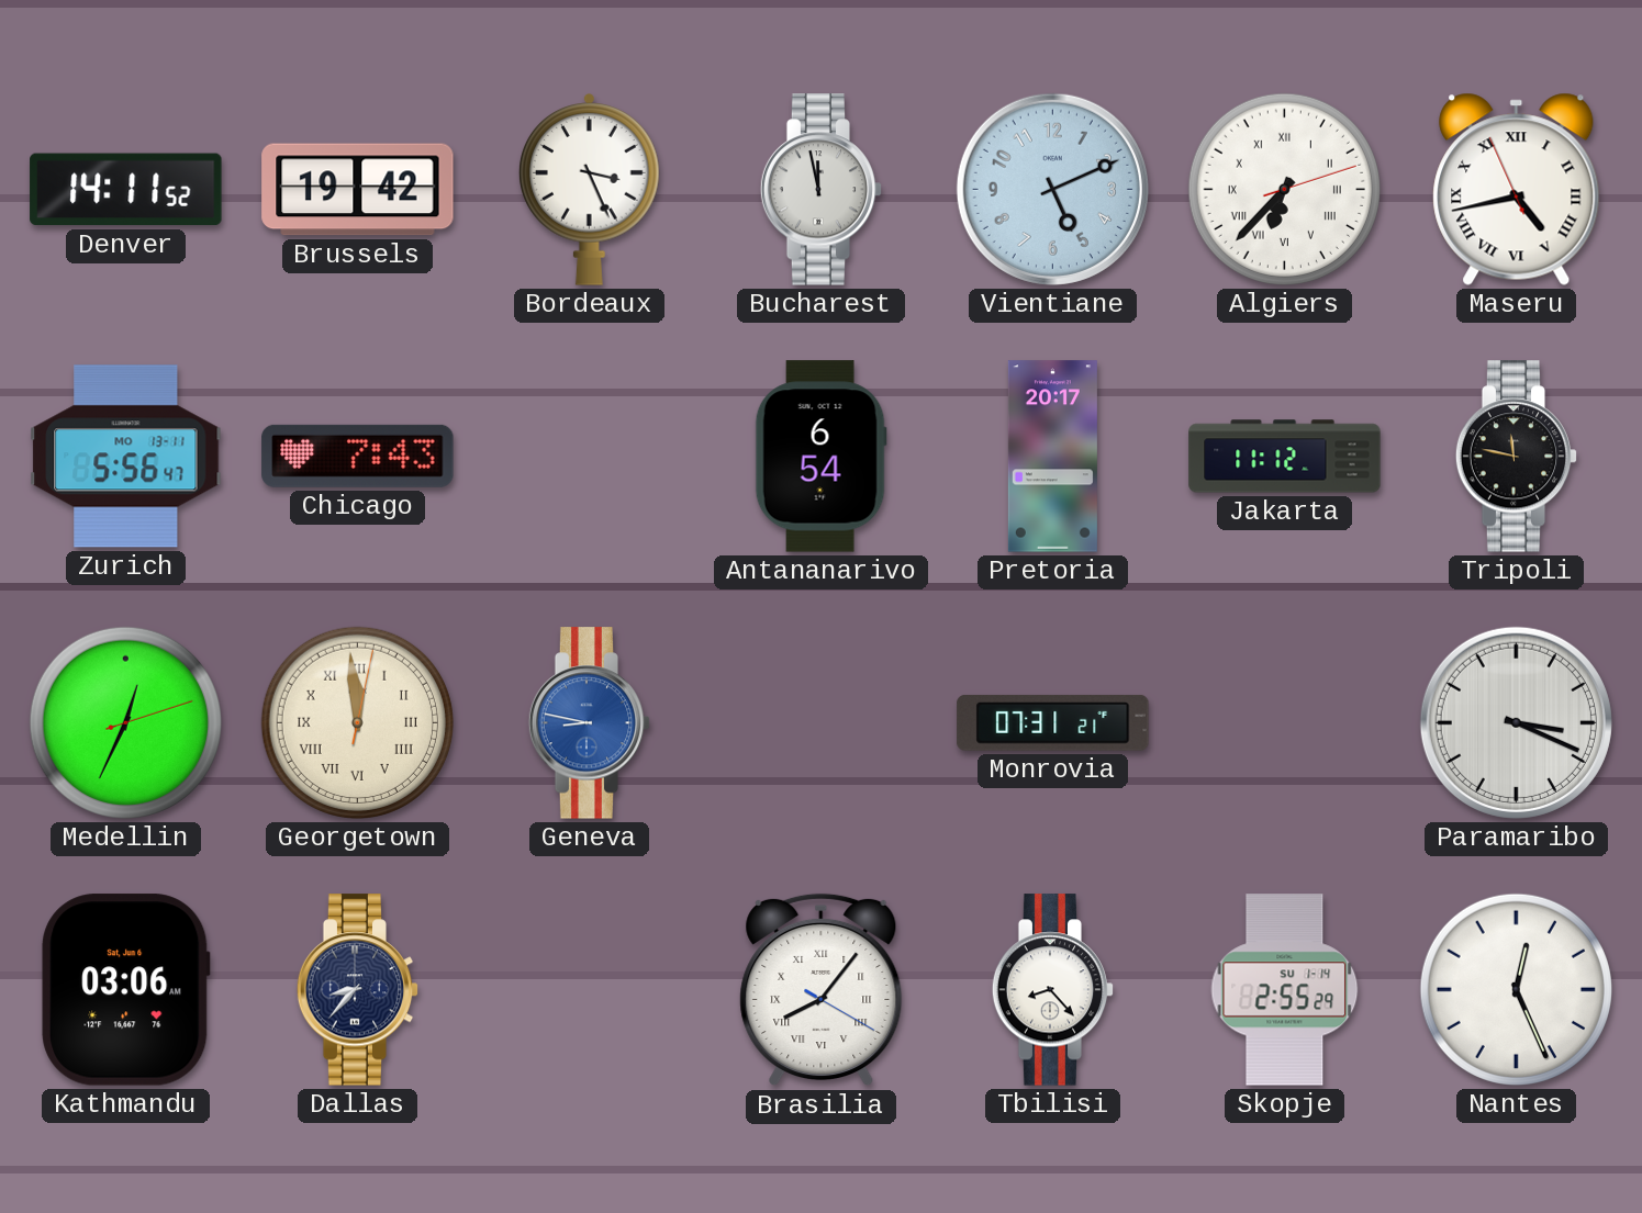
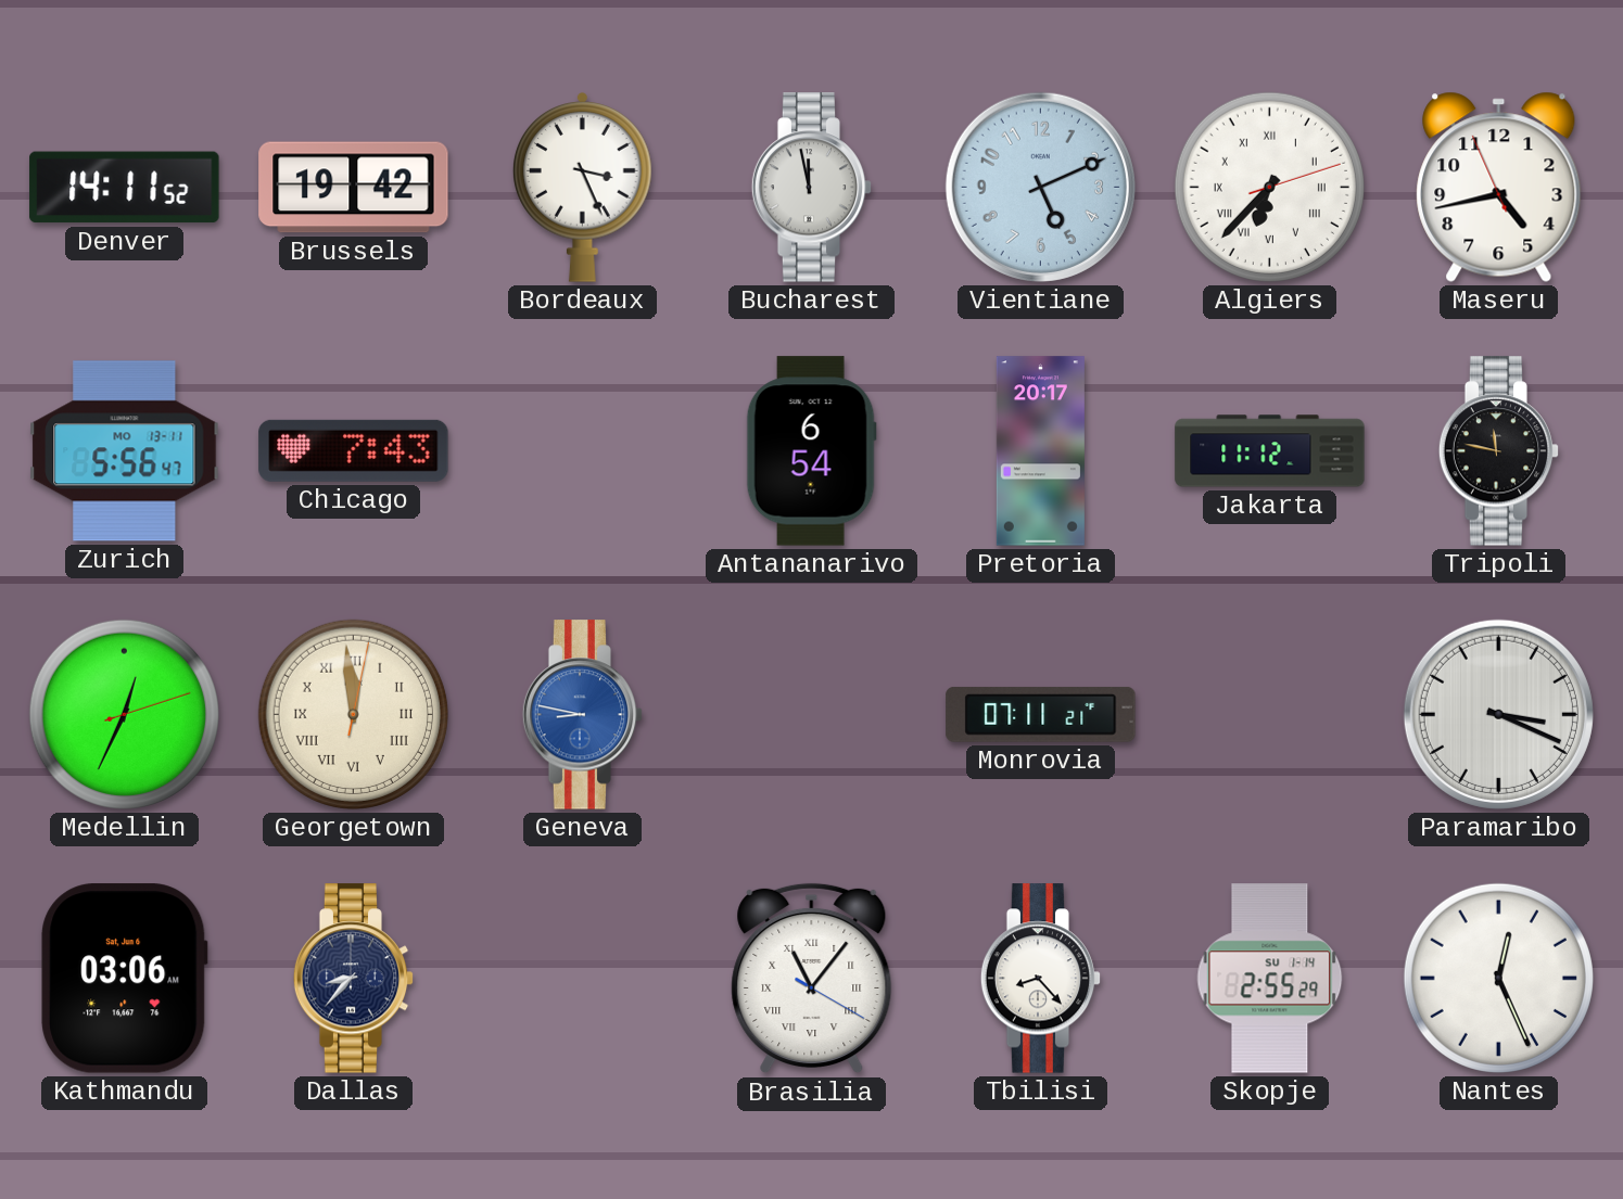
Maseru numerals: Roman -> Arabic (1499, 187)
Monrovia: 07:31 -> 07:11 (1041, 714)
Brasilia: 8:06 -> 11:06 (812, 979)
